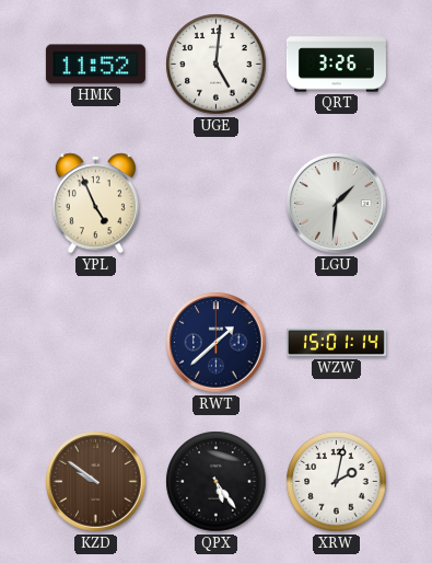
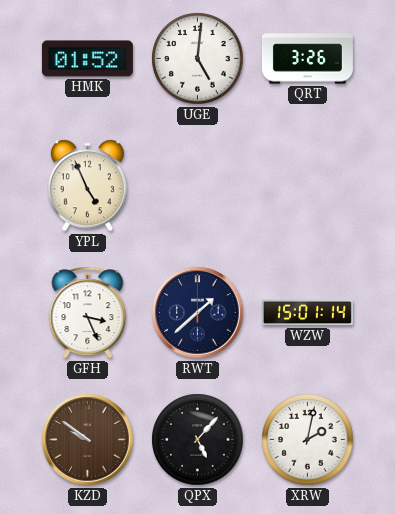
HMK: 11:52 -> 01:52 (87, 59)
LGU: 1:31 -> none (337, 204)
GFH: none -> 3:26 (88, 313)
QPX: 5:24 -> 5:07 (198, 440)
